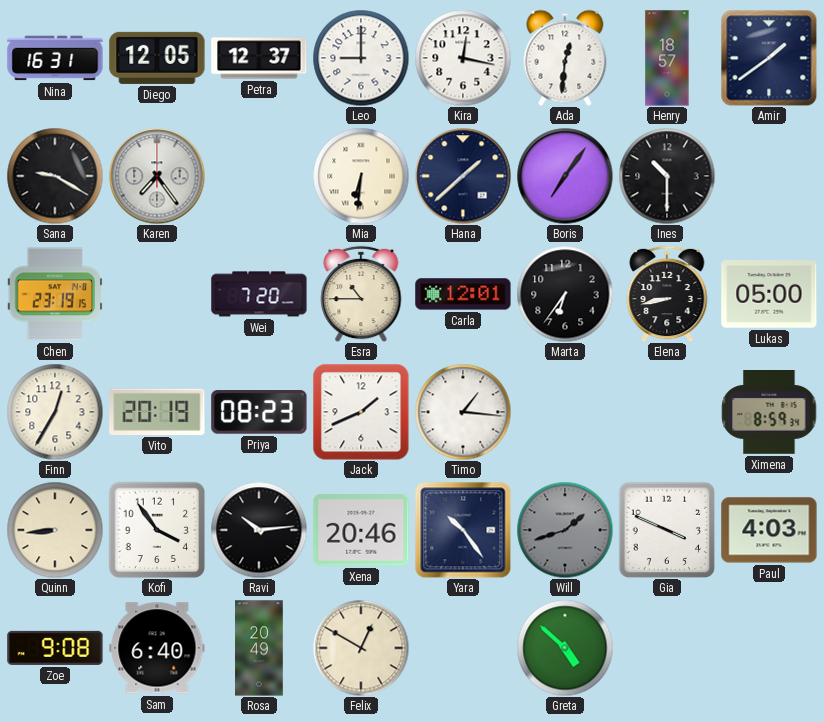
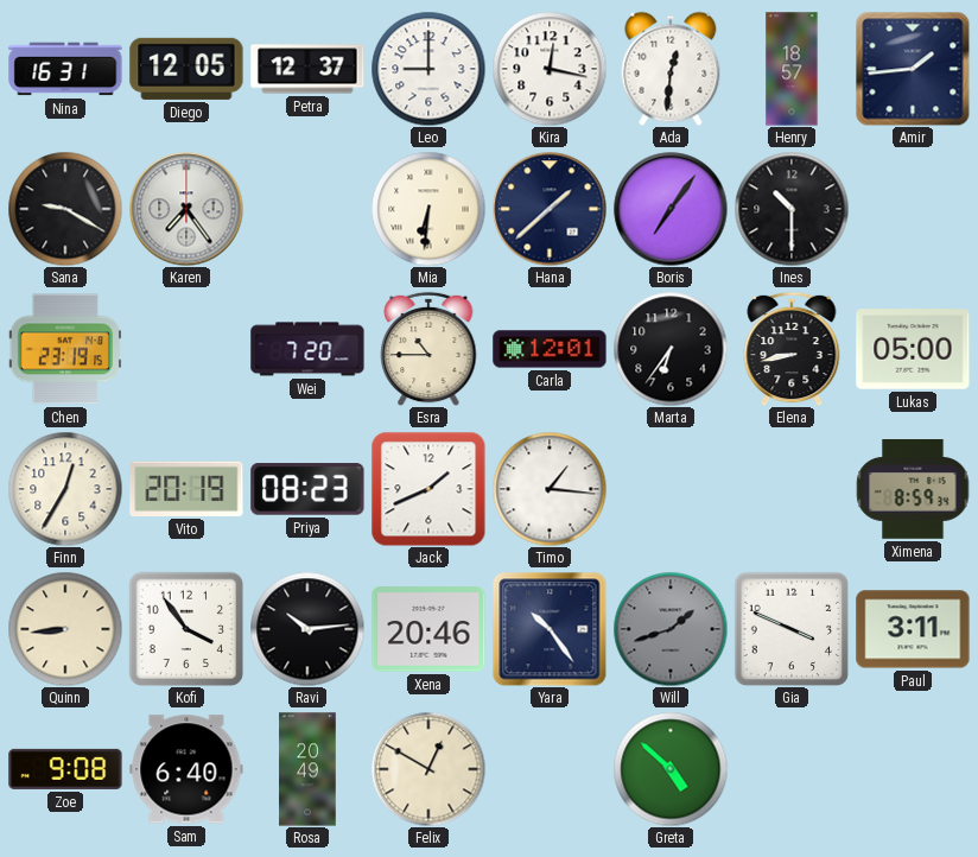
Amir: 1:39 -> 1:44 (913, 69)
Paul: 4:03 -> 3:11 (913, 629)
